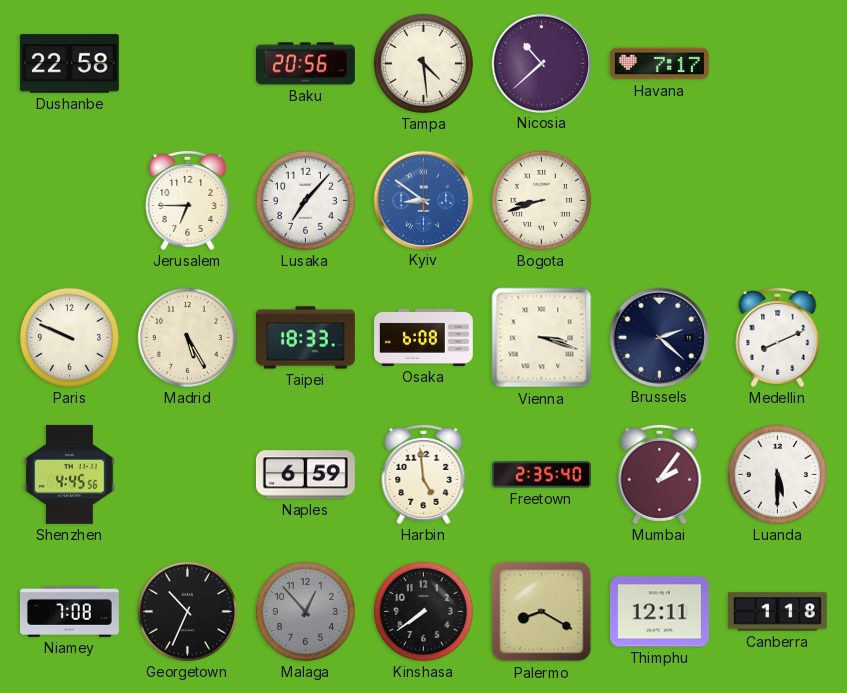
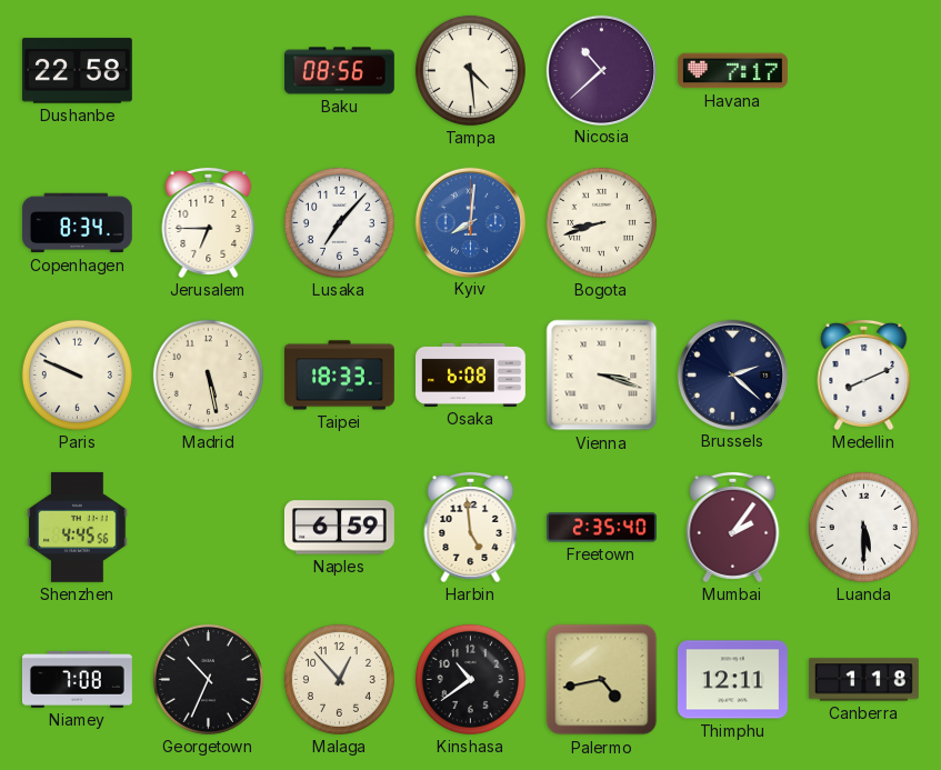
Baku: 20:56 -> 08:56 (339, 71)
Copenhagen: none -> 8:34 (77, 223)
Kyiv: 8:51 -> 8:01 (470, 222)
Madrid: 5:25 -> 5:28 (208, 374)
Malaga dial: grey -> cream (339, 679)
Kinshasa: 7:39 -> 10:39 (470, 679)
Palermo: 8:20 -> 4:43 (602, 680)
